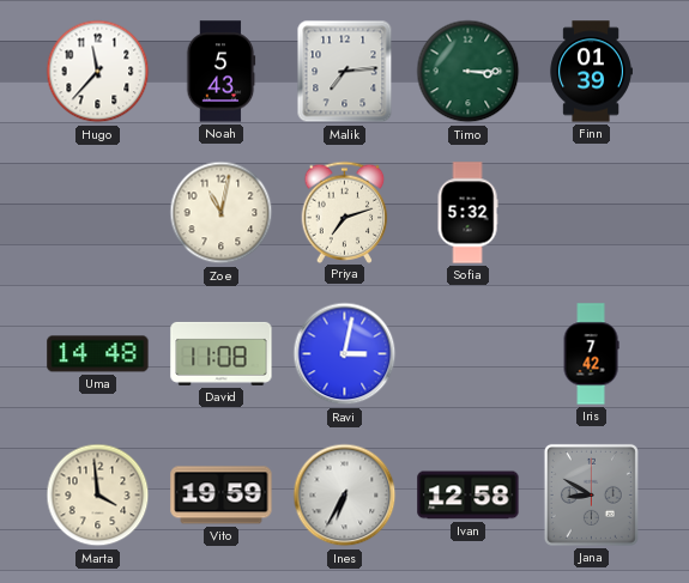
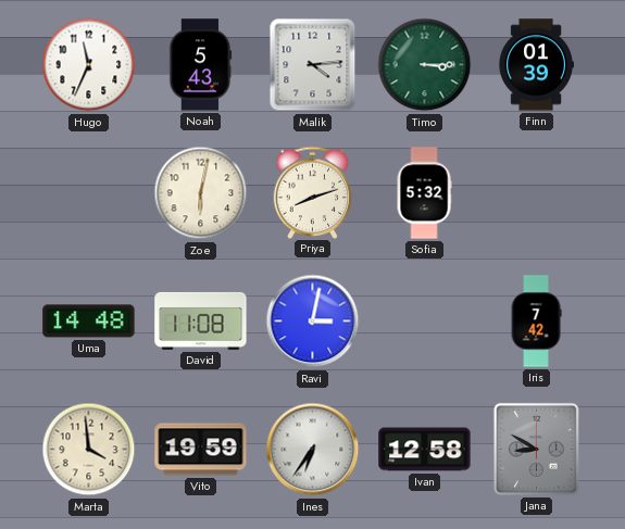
Hugo: 11:37 -> 11:34 (89, 65)
Malik: 7:14 -> 4:14 (313, 65)
Zoe: 11:02 -> 6:02 (201, 193)
Priya: 7:12 -> 8:12 (313, 192)
Ines: 6:35 -> 6:36 (313, 450)
